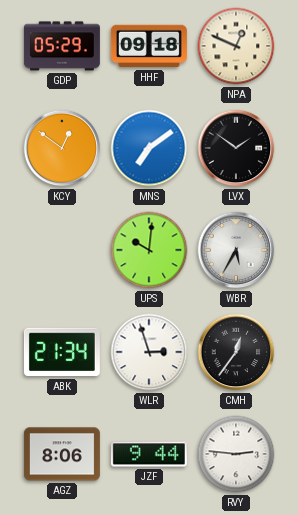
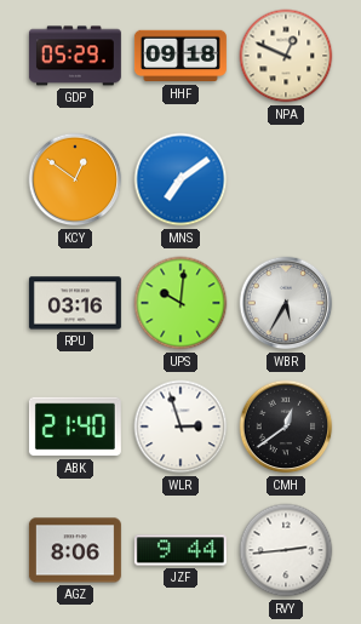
LVX: 1:51 -> none (236, 148)
RPU: none -> 03:16 (75, 303)
ABK: 21:34 -> 21:40 (75, 427)
CMH: 12:36 -> 12:39 (286, 427)
RVY: 2:46 -> 2:44 (286, 550)
